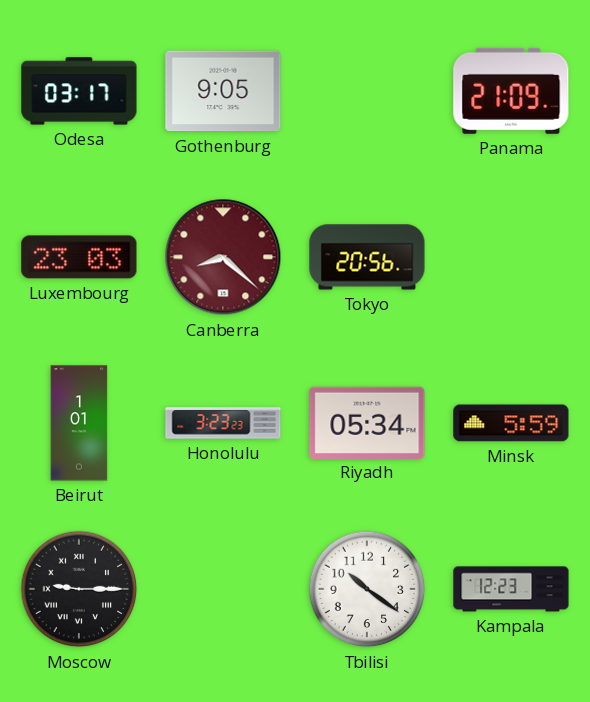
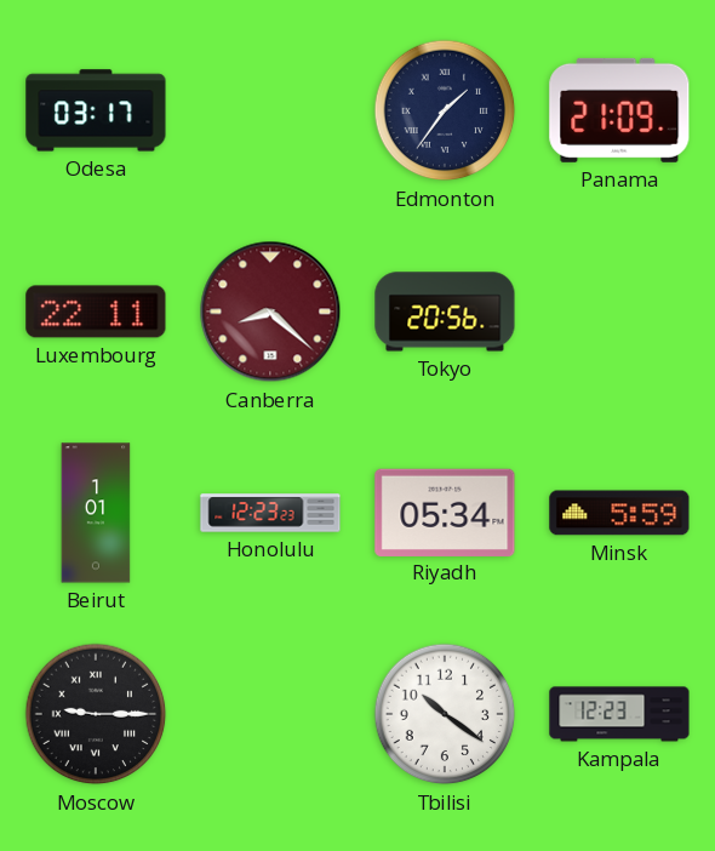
Gothenburg: 9:05 -> none (223, 91)
Edmonton: none -> 1:36 (445, 110)
Luxembourg: 23:03 -> 22:11 (96, 312)
Honolulu: 3:23 -> 12:23 (270, 513)
